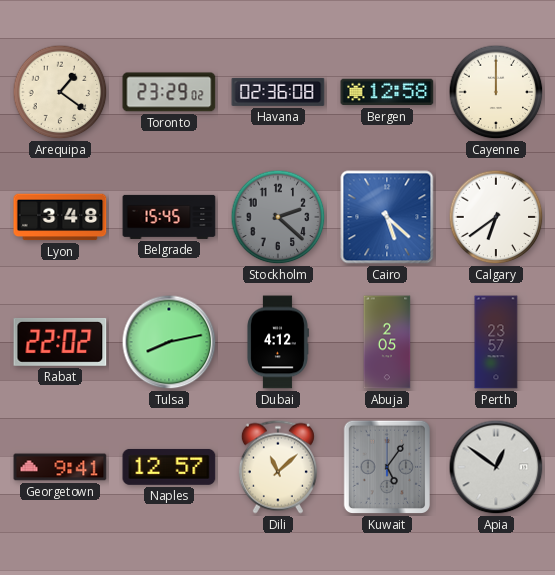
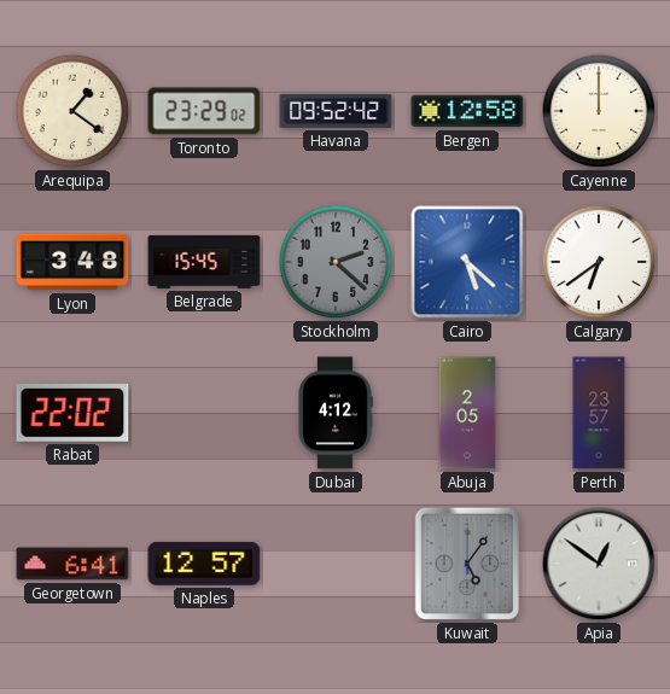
Havana: 02:36 -> 09:52 (336, 111)
Tulsa: 8:13 -> none (169, 342)
Georgetown: 9:41 -> 6:41 (72, 564)
Dili: 11:08 -> none (278, 467)
